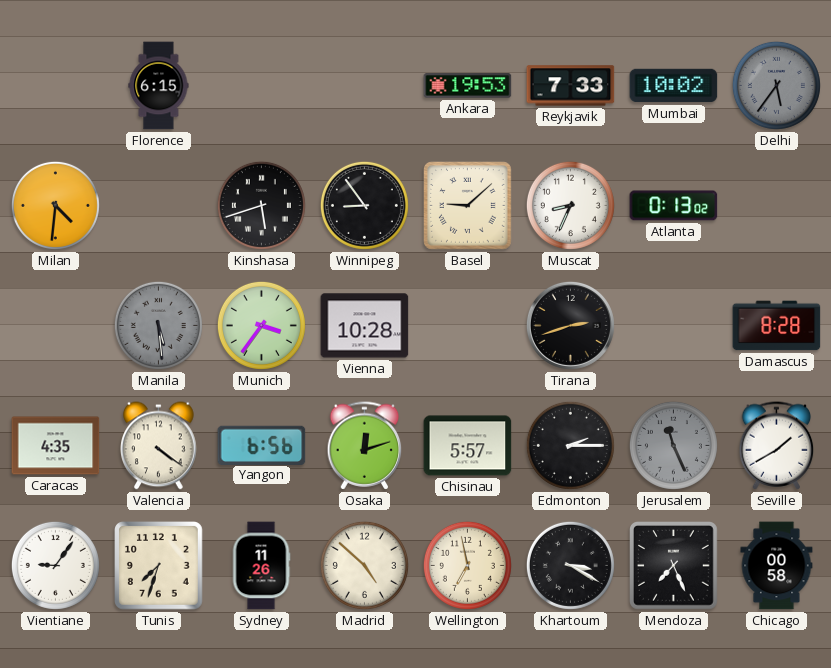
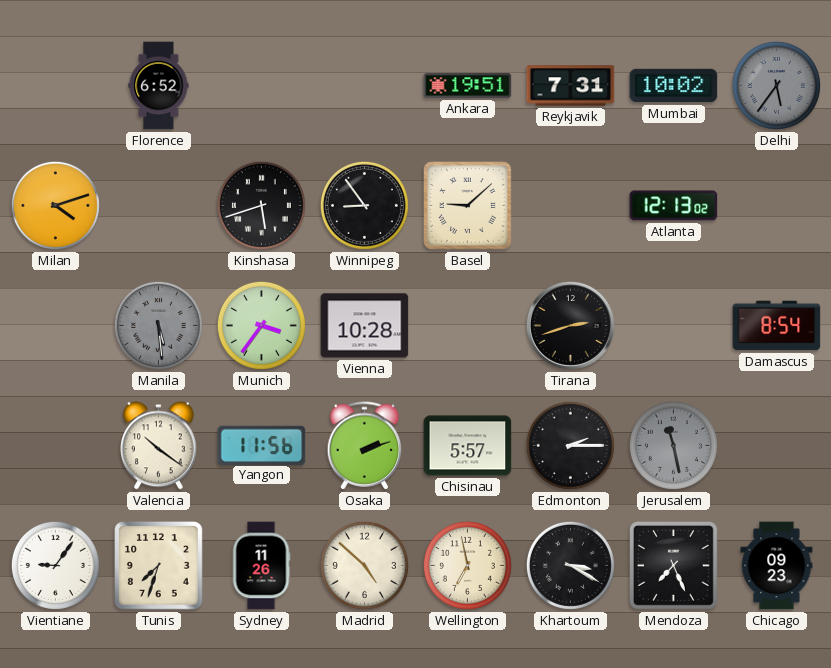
Florence: 6:15 -> 6:52 (159, 86)
Ankara: 19:53 -> 19:51 (468, 86)
Reykjavik: 7:33 -> 7:31 (571, 86)
Milan: 4:31 -> 4:12 (55, 205)
Muscat: 8:34 -> none (570, 205)
Atlanta: 0:13 -> 12:13 (674, 206)
Damascus: 8:28 -> 8:54 (777, 326)
Caracas: 4:35 -> none (56, 446)
Valencia: 4:21 -> 10:21 (159, 446)
Yangon: 6:56 -> 11:56 (262, 445)
Osaka: 12:12 -> 2:12 (365, 446)
Jerusalem: 11:26 -> 11:28 (673, 445)
Seville: 1:40 -> none (777, 446)
Chicago: 00:58 -> 09:23 (777, 566)
